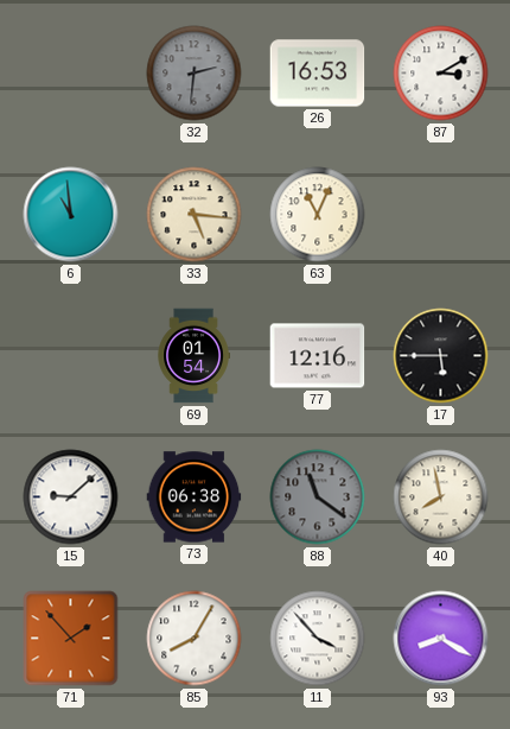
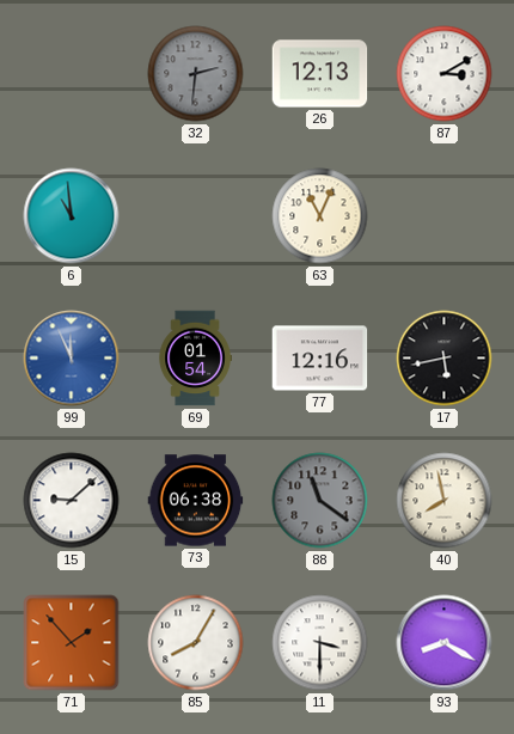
26: 16:53 -> 12:13 (320, 74)
33: 5:16 -> none (195, 215)
99: none -> 11:56 (72, 359)
17: 5:45 -> 5:43 (445, 359)
11: 3:53 -> 3:30 (320, 643)
